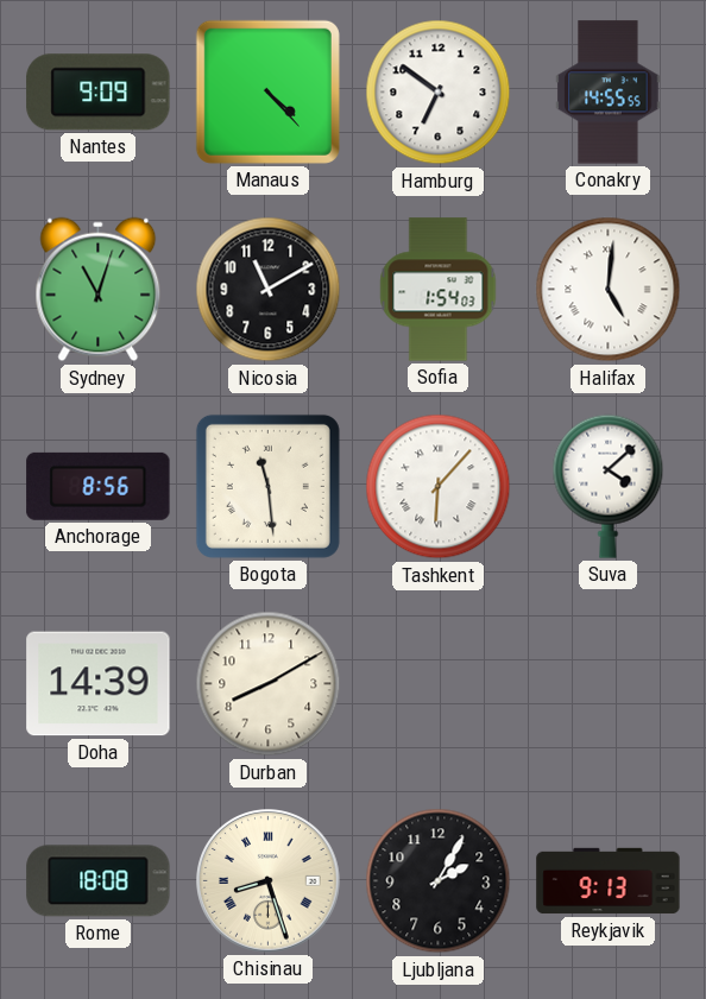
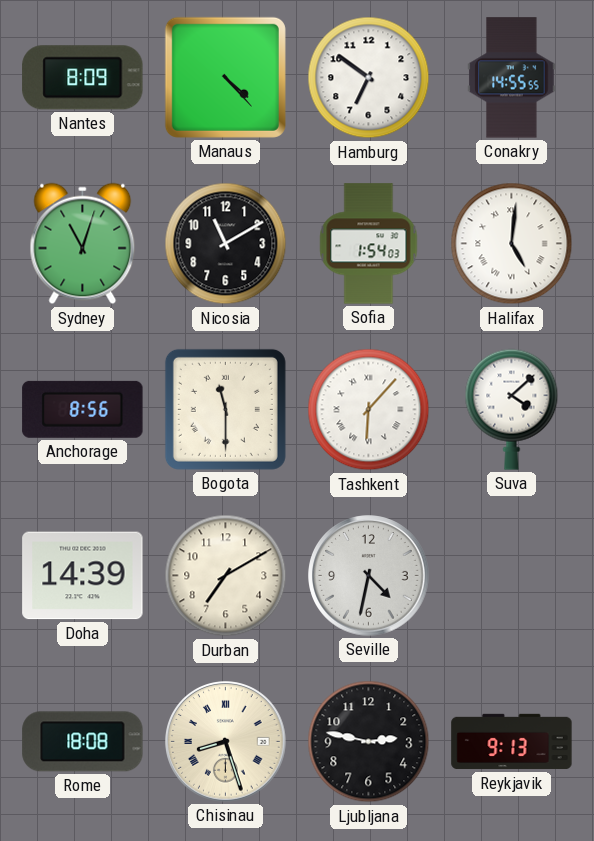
Nantes: 9:09 -> 8:09 (83, 78)
Bogota: 11:29 -> 11:30 (225, 409)
Durban: 8:10 -> 7:10 (226, 576)
Seville: none -> 4:32 (369, 576)
Ljubljana: 2:05 -> 2:47 (369, 742)
